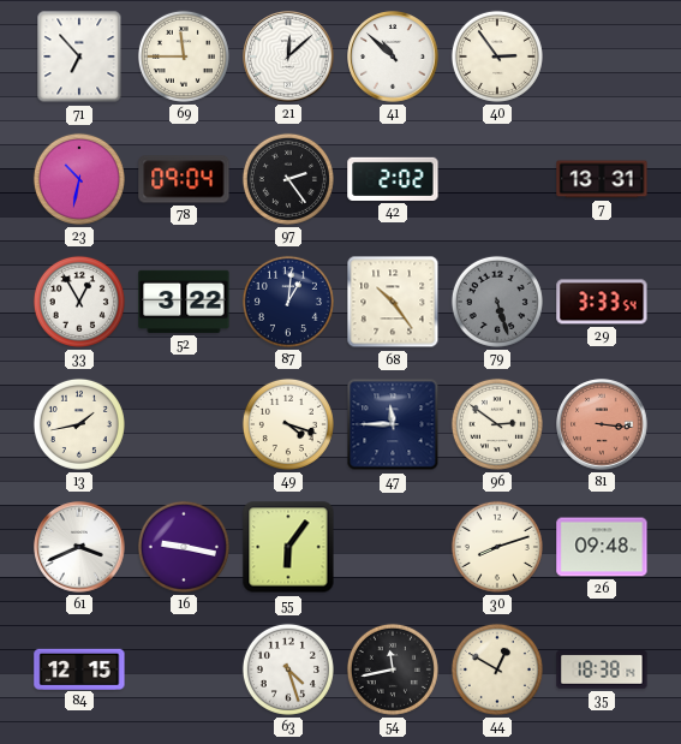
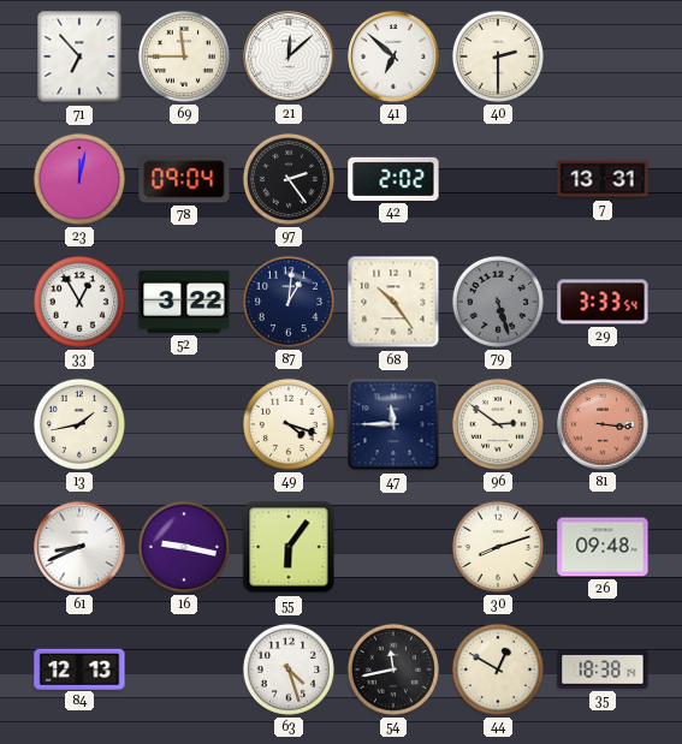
41: 10:52 -> 6:52 (393, 56)
40: 2:54 -> 2:30 (498, 56)
23: 10:32 -> 12:02 (79, 179)
61: 3:41 -> 8:41 (79, 547)
84: 12:15 -> 12:13 (79, 668)
